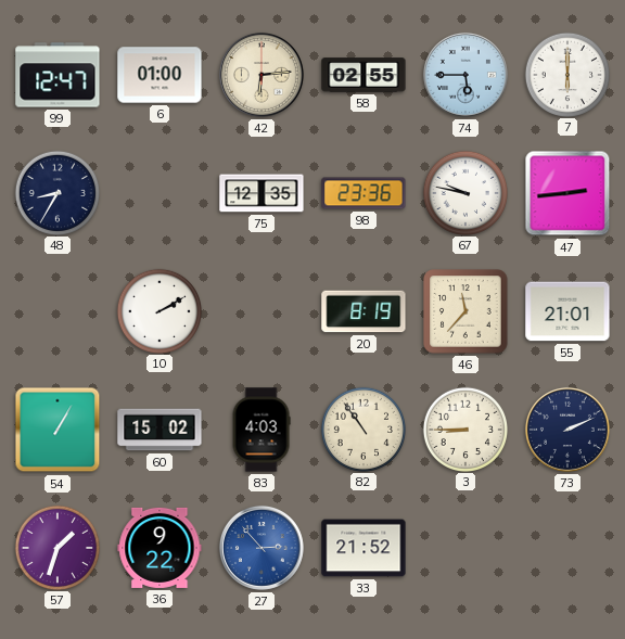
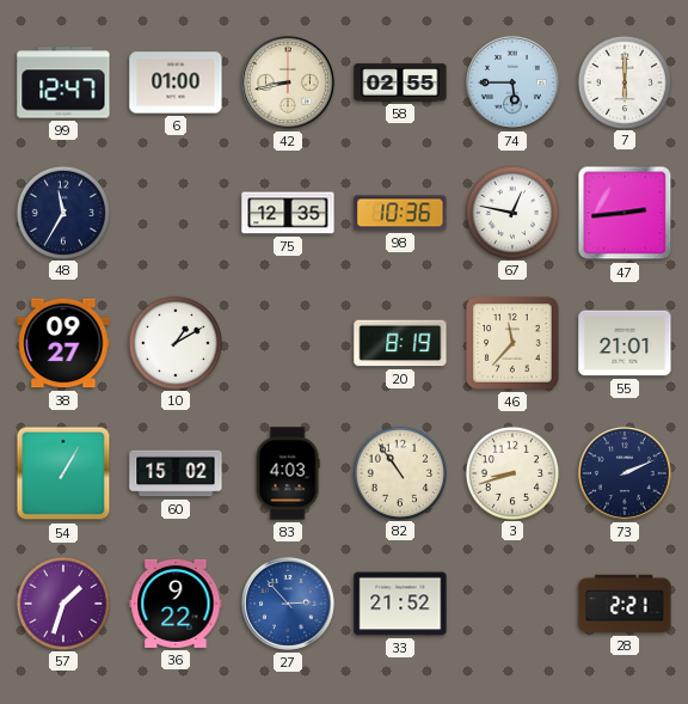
42: 6:14 -> 8:43 (288, 82)
48: 8:35 -> 11:35 (62, 212)
98: 23:36 -> 10:36 (400, 213)
67: 9:47 -> 12:47 (511, 212)
38: none -> 09:27 (63, 343)
10: 2:10 -> 1:10 (174, 342)
3: 8:45 -> 8:42 (511, 472)
28: none -> 2:21 (625, 604)
